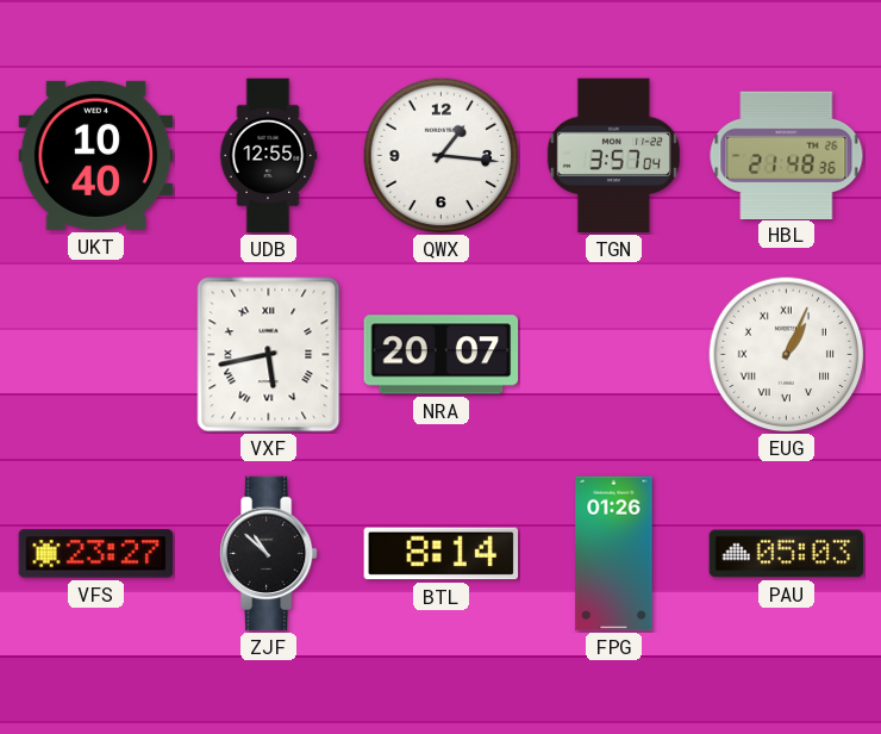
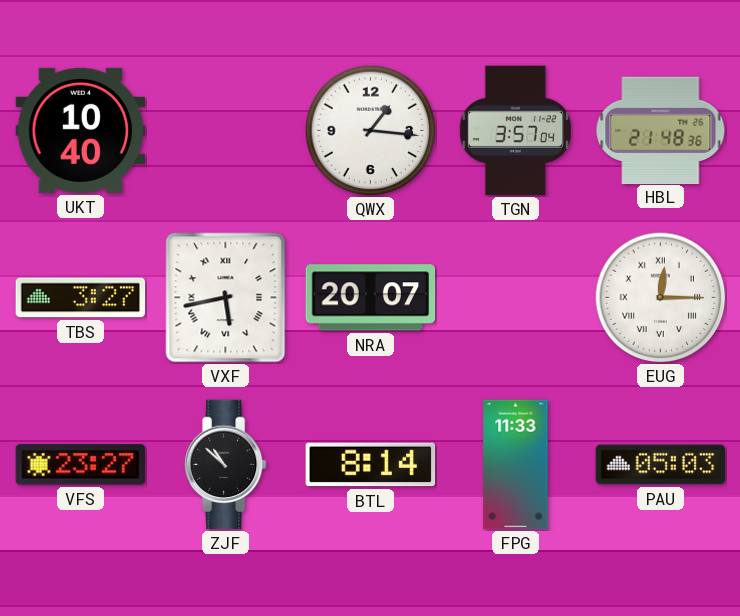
UDB: 12:55 -> none (268, 156)
TBS: none -> 3:27 (81, 298)
EUG: 1:04 -> 12:15 (661, 298)
FPG: 01:26 -> 11:33 (516, 465)
